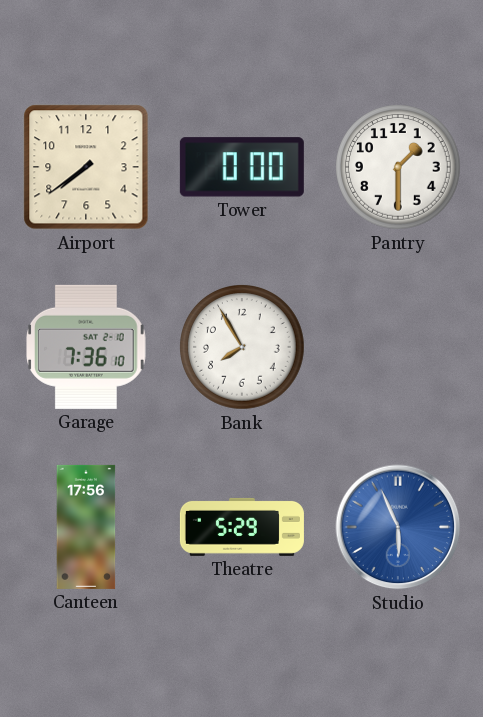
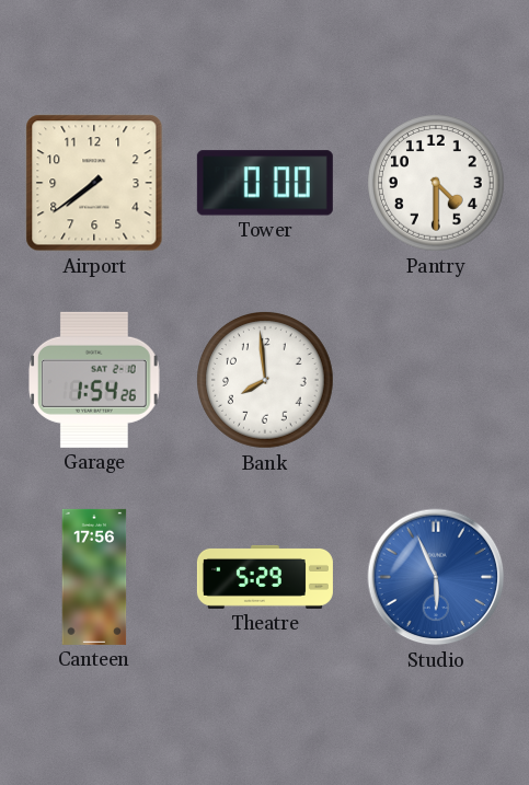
Pantry: 1:30 -> 4:30 (437, 184)
Garage: 7:36 -> 1:54 (95, 380)
Bank: 7:55 -> 7:59 (266, 381)
